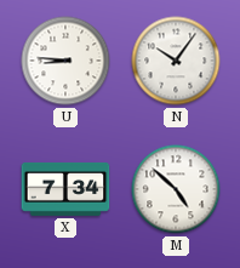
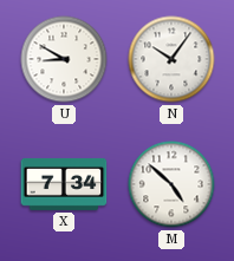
U: 8:46 -> 8:50 (64, 59)
